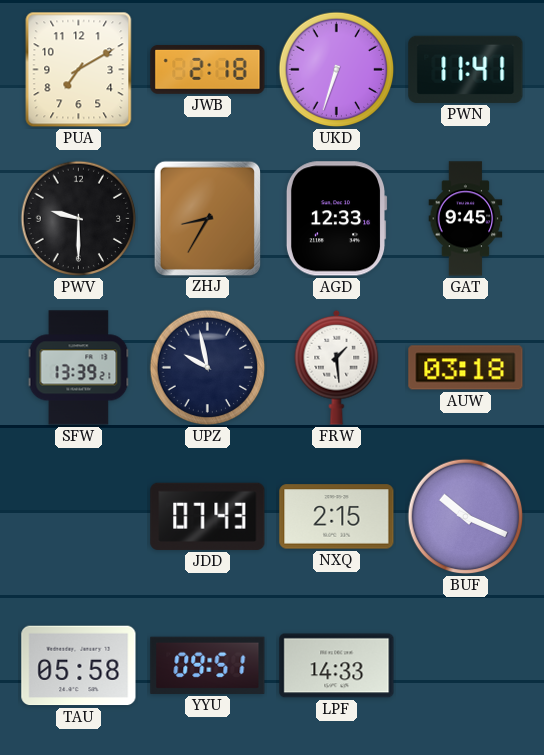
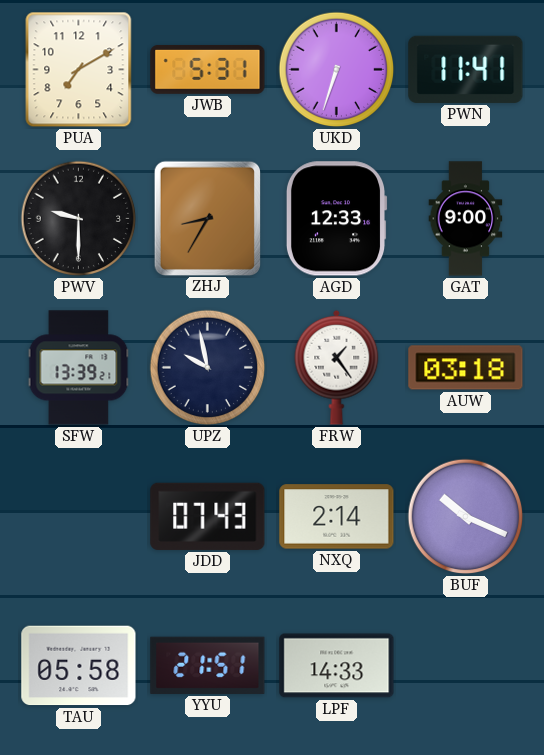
JWB: 2:18 -> 5:31 (208, 69)
GAT: 9:45 -> 9:00 (466, 219)
FRW: 1:29 -> 1:24 (337, 367)
NXQ: 2:15 -> 2:14 (337, 517)
YYU: 09:51 -> 21:51 (208, 665)
